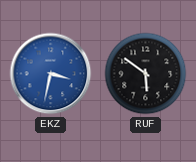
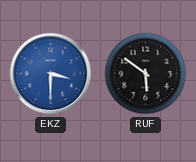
EKZ: 3:32 -> 3:30 (51, 74)
